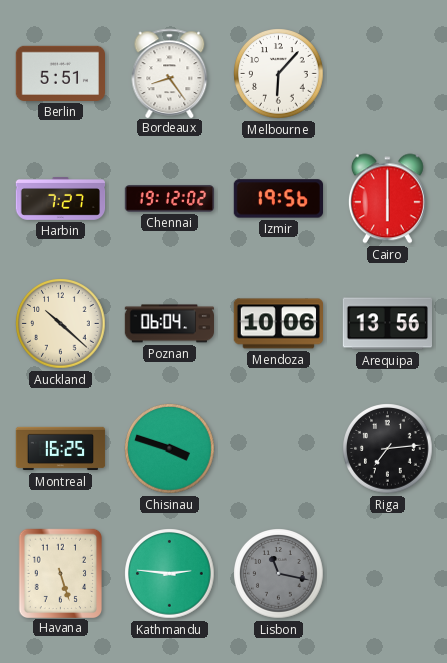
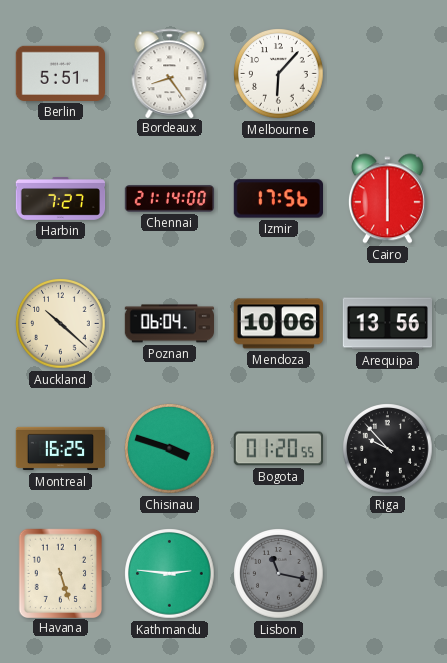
Chennai: 19:12 -> 21:14 (170, 199)
Izmir: 19:56 -> 17:56 (278, 199)
Bogota: none -> 01:20 (278, 449)
Riga: 7:14 -> 9:53 (388, 449)
